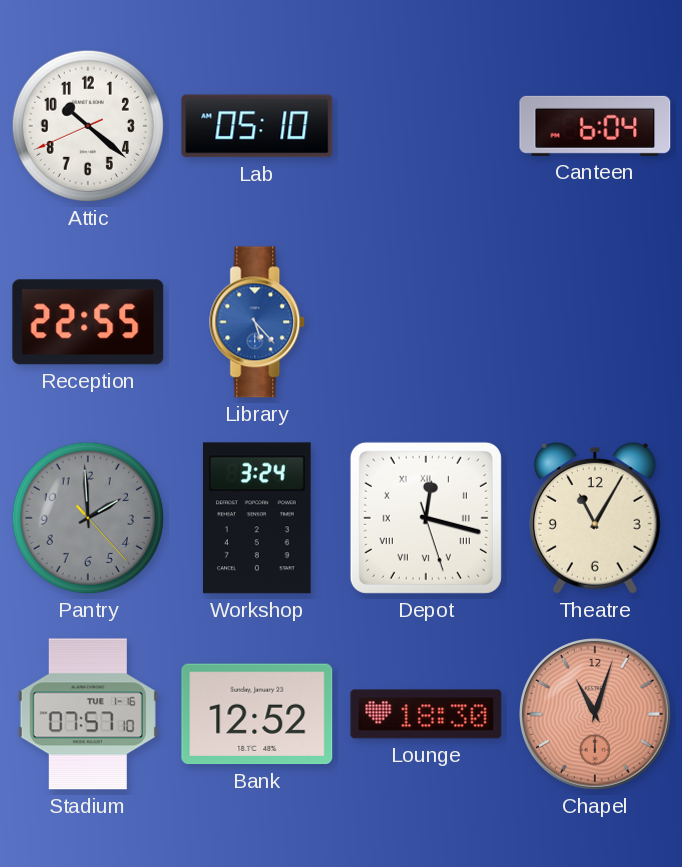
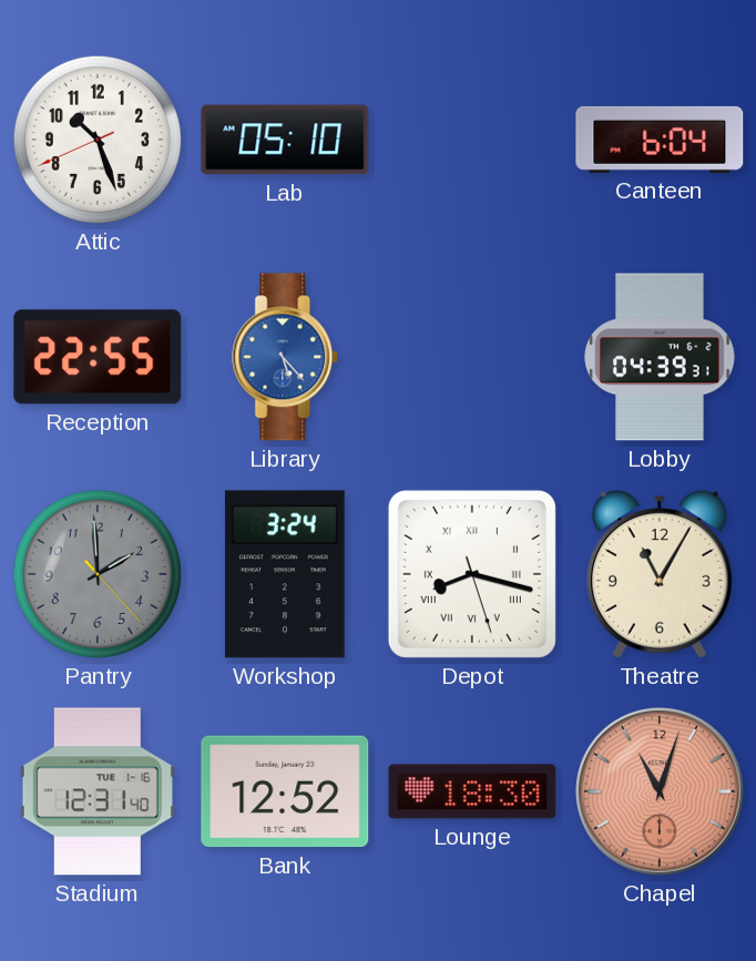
Attic: 10:21 -> 10:26 (98, 140)
Lobby: none -> 04:39 (660, 357)
Depot: 12:17 -> 8:17 (472, 574)
Stadium: 07:57 -> 12:31 (98, 791)
